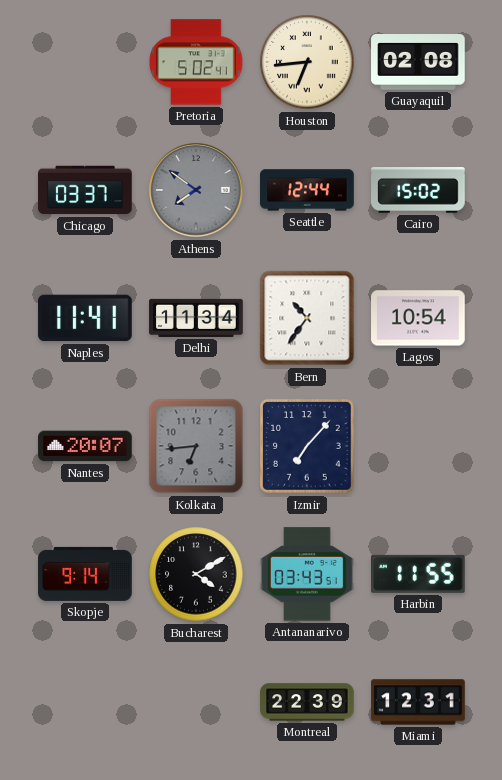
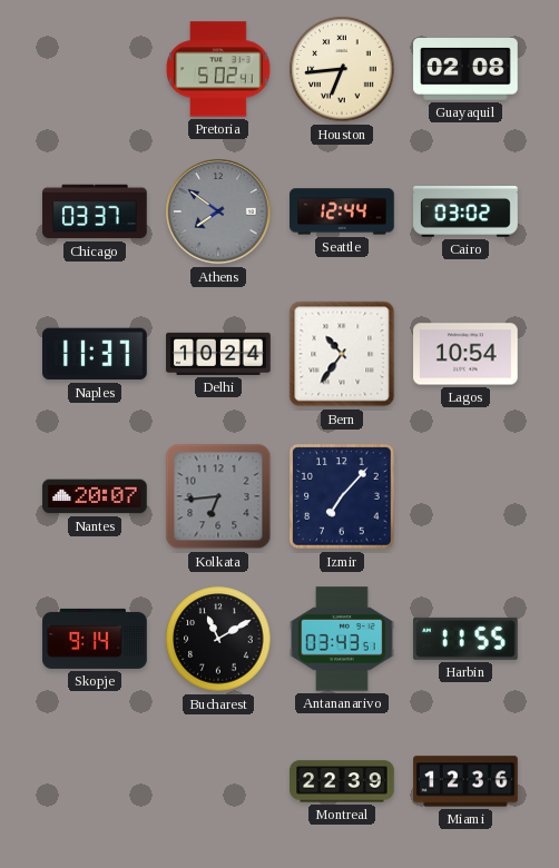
Cairo: 15:02 -> 03:02 (465, 213)
Naples: 11:41 -> 11:37 (96, 354)
Delhi: 11:34 -> 10:24 (218, 354)
Bucharest: 4:10 -> 11:10 (218, 639)
Miami: 12:31 -> 12:36 (465, 781)
